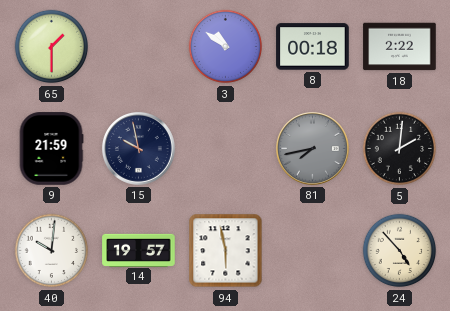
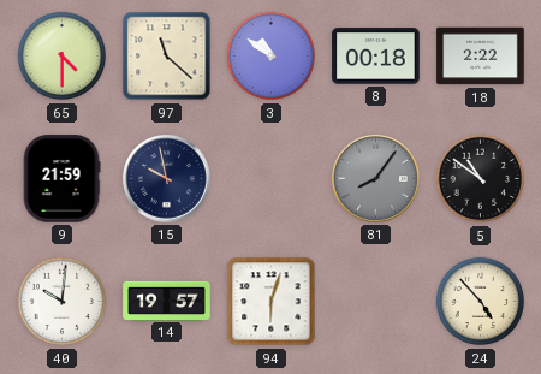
65: 1:30 -> 4:30 (63, 57)
97: none -> 11:22 (167, 57)
81: 7:43 -> 8:06 (375, 178)
5: 2:01 -> 10:51 (481, 179)
94: 5:58 -> 6:03 (272, 302)
